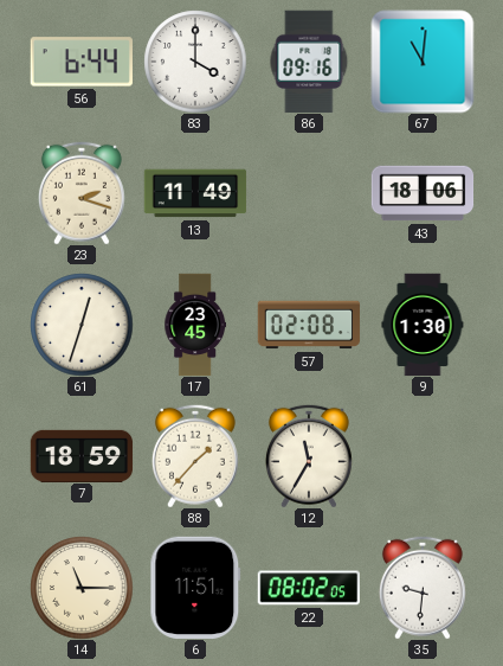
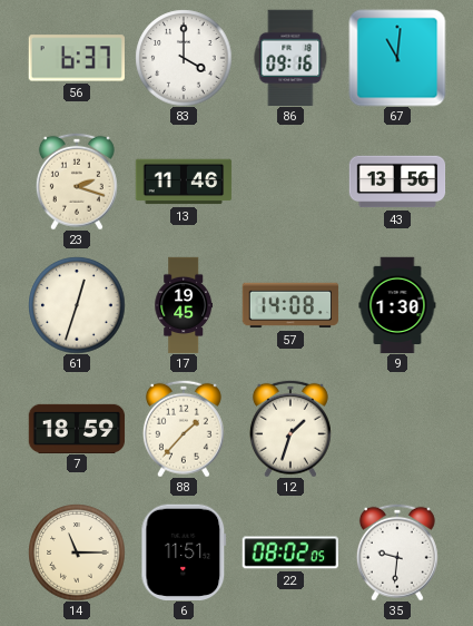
56: 6:44 -> 6:37 (77, 58)
13: 11:49 -> 11:46 (184, 182)
43: 18:06 -> 13:56 (397, 182)
17: 23:45 -> 19:45 (183, 305)
57: 02:08 -> 14:08 (290, 305)
12: 11:35 -> 1:33 (290, 429)
